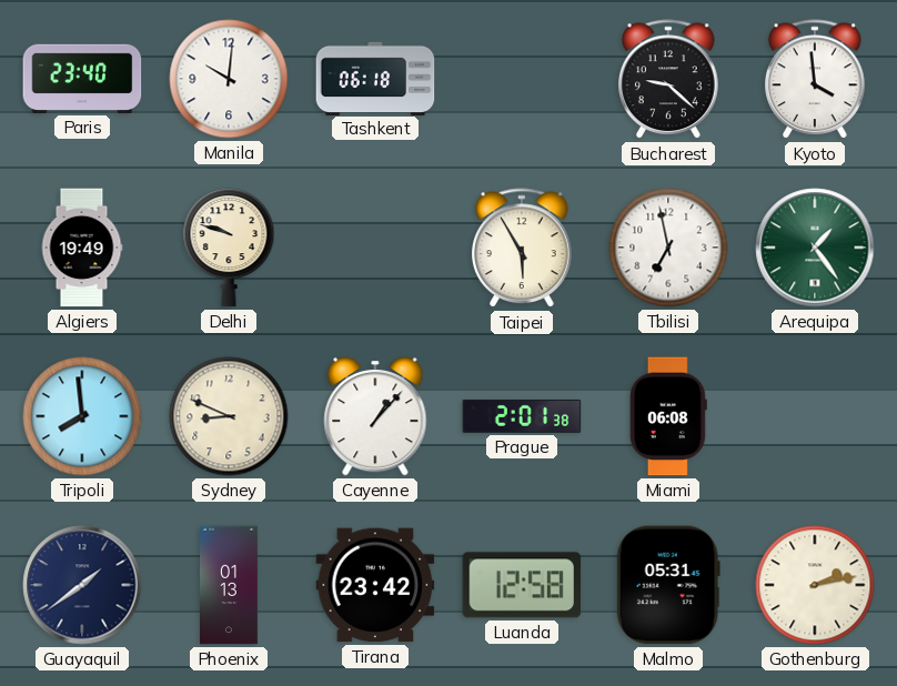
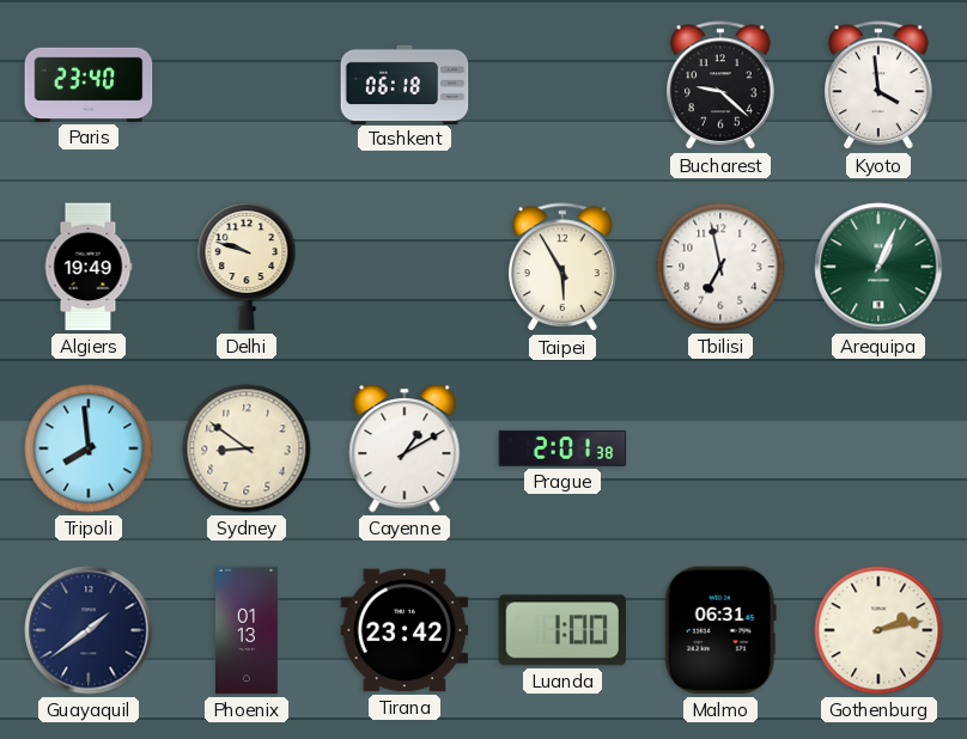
Manila: 10:01 -> none (229, 79)
Arequipa: 1:24 -> 1:04 (878, 267)
Sydney: 8:49 -> 8:51 (247, 448)
Cayenne: 1:07 -> 1:10 (405, 450)
Miami: 06:08 -> none (668, 416)
Luanda: 12:58 -> 1:00 (562, 630)
Malmo: 05:31 -> 06:31 (720, 630)
